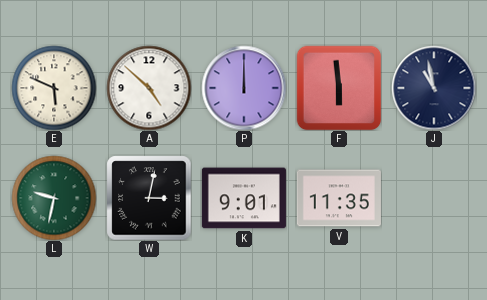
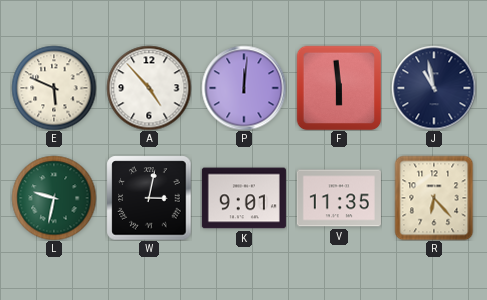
A: 4:52 -> 4:53 (149, 88)
P: 12:00 -> 12:01 (244, 88)
R: none -> 6:23 (434, 198)
